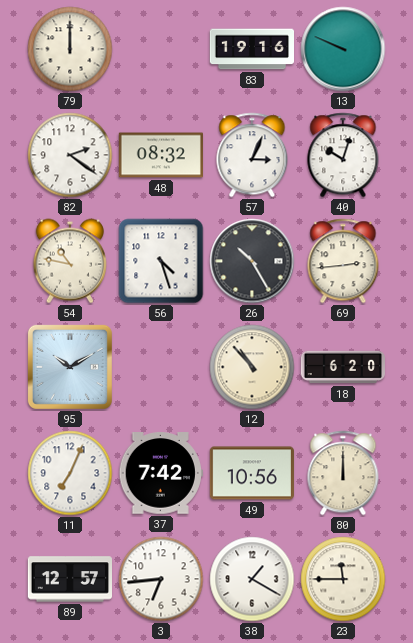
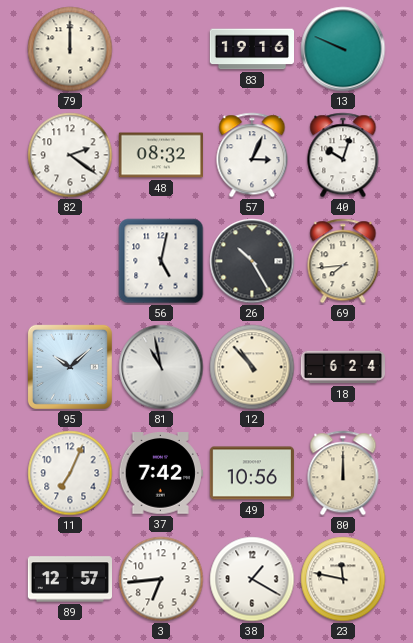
54: 10:47 -> none (70, 261)
56: 4:27 -> 5:02 (161, 261)
69: 2:44 -> 7:44 (343, 261)
95: 10:10 -> 10:08 (70, 367)
81: none -> 10:58 (161, 367)
18: 6:20 -> 6:24 (342, 367)
23: 11:45 -> 11:47 (343, 579)
